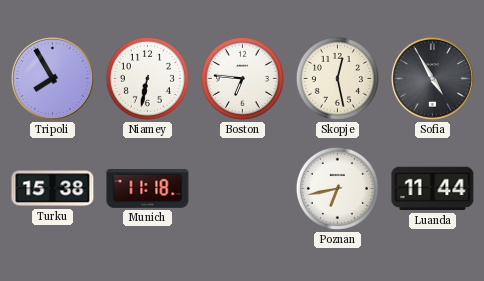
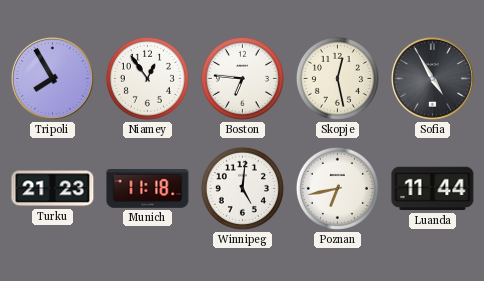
Niamey: 6:32 -> 12:54 (147, 78)
Turku: 15:38 -> 21:23 (53, 189)
Winnipeg: none -> 5:01 (242, 188)
